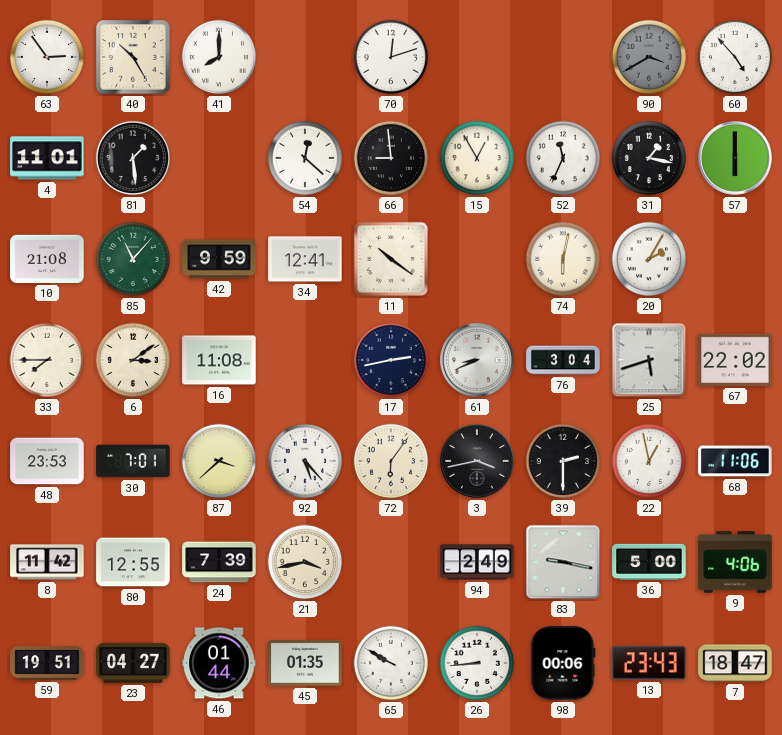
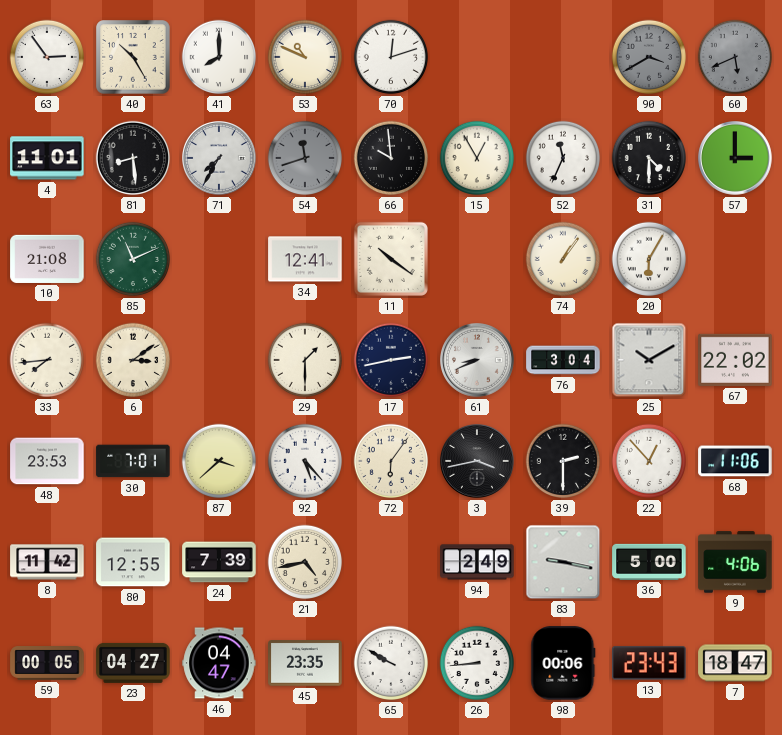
53: none -> 10:49 (305, 57)
60: 4:53 -> 5:41 (735, 57)
60 dial: white -> grey (735, 57)
81: 1:29 -> 8:29 (133, 158)
71: none -> 7:35 (220, 159)
54: 12:22 -> 11:42 (305, 158)
54 dial: white -> grey (305, 158)
66: 8:59 -> 9:59 (391, 158)
31: 1:17 -> 4:30 (649, 158)
57: 6:00 -> 3:00 (736, 159)
85: 11:07 -> 11:11 (133, 259)
42: 9:59 -> none (219, 259)
74: 6:02 -> 1:06 (563, 259)
20: 2:05 -> 6:05 (649, 259)
33: 7:45 -> 7:44 (47, 360)
16: 11:08 -> none (219, 360)
29: none -> 1:30 (305, 360)
25: 5:42 -> 10:10 (649, 360)
22: 12:58 -> 12:53 (649, 461)
21: 3:43 -> 4:43 (305, 562)
59: 19:51 -> 00:05 (47, 664)
46: 01:44 -> 04:47 (219, 663)
45: 01:35 -> 23:35 (305, 663)
